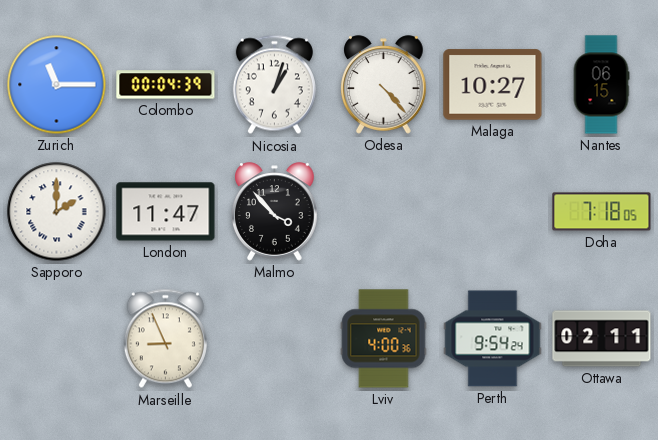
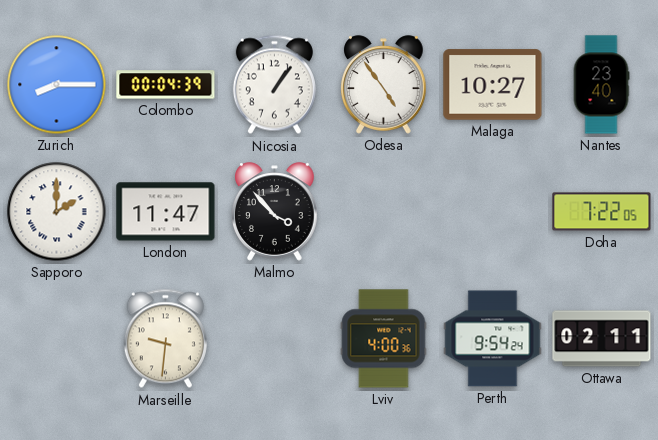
Zurich: 11:15 -> 8:15 (57, 85)
Nicosia: 1:03 -> 1:06 (274, 85)
Odesa: 4:23 -> 4:54 (384, 85)
Nantes: 06:15 -> 23:40 (601, 85)
Doha: 7:18 -> 7:22 (602, 212)
Marseille: 8:56 -> 9:31 (165, 339)
